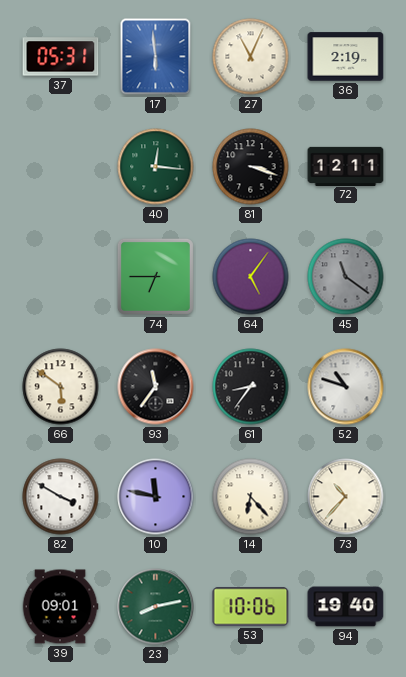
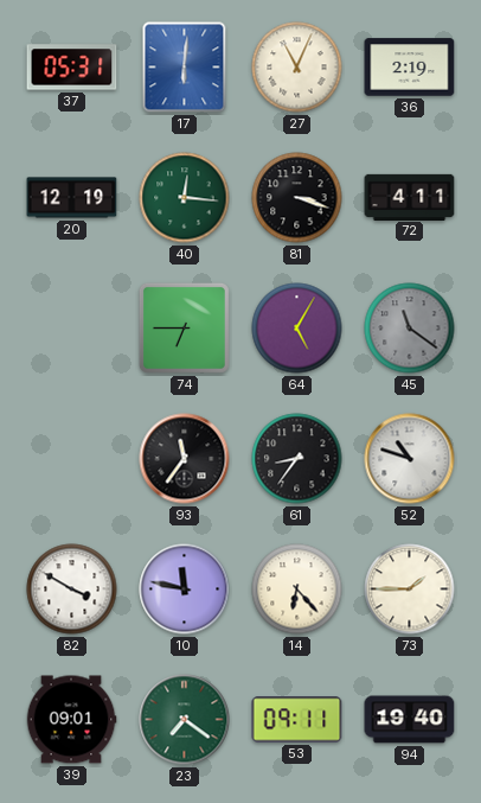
17: 5:59 -> 6:01 (185, 68)
20: none -> 12:19 (72, 198)
72: 12:11 -> 4:11 (410, 197)
64: 5:06 -> 5:05 (297, 329)
66: 5:51 -> none (61, 387)
73: 10:37 -> 1:45 (410, 589)
23: 8:13 -> 7:21 (185, 720)
53: 10:06 -> 09:11 (297, 720)
